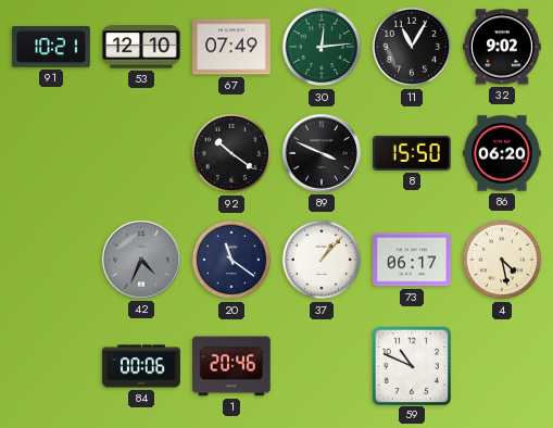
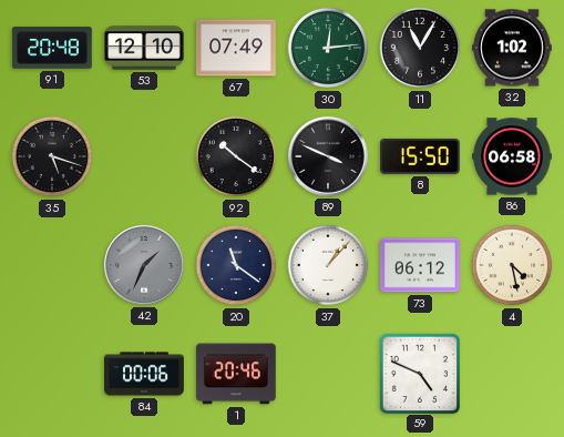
91: 10:21 -> 20:48 (52, 48)
32: 9:02 -> 1:02 (512, 48)
35: none -> 5:18 (52, 156)
86: 06:20 -> 06:58 (512, 156)
42: 4:34 -> 1:34 (144, 265)
73: 06:17 -> 06:12 (421, 265)
59: 10:49 -> 4:49 (419, 373)
